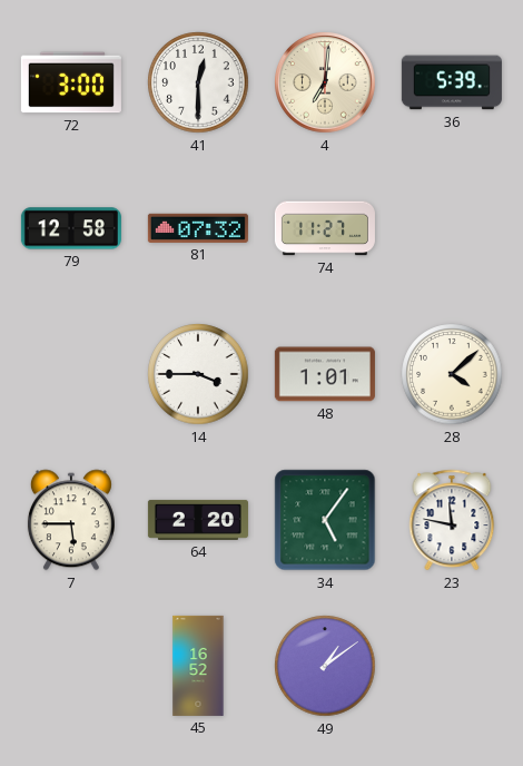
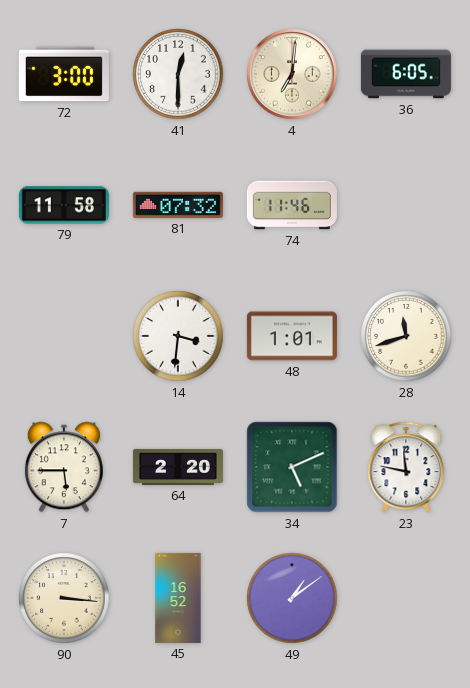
36: 5:39 -> 6:05 (406, 74)
79: 12:58 -> 11:58 (64, 205)
74: 11:27 -> 11:46 (292, 205)
14: 3:45 -> 3:31 (178, 336)
28: 4:08 -> 11:42 (406, 336)
34: 5:06 -> 5:11 (292, 467)
90: none -> 3:16 (64, 598)
